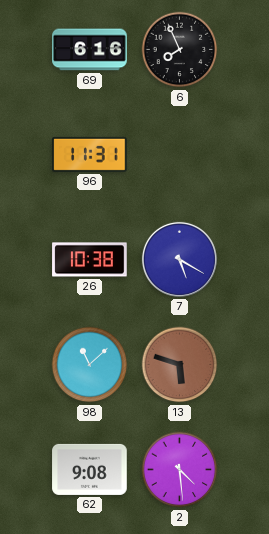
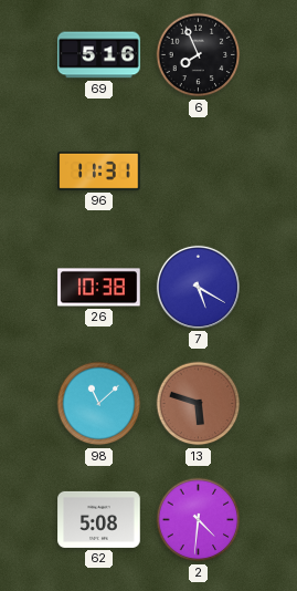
69: 6:16 -> 5:16 (99, 55)
62: 9:08 -> 5:08 (99, 519)
2: 4:29 -> 4:31 (199, 520)
